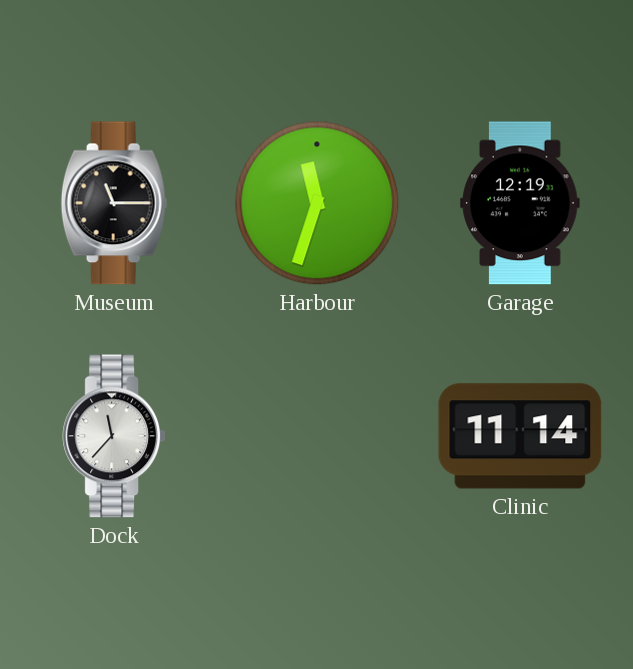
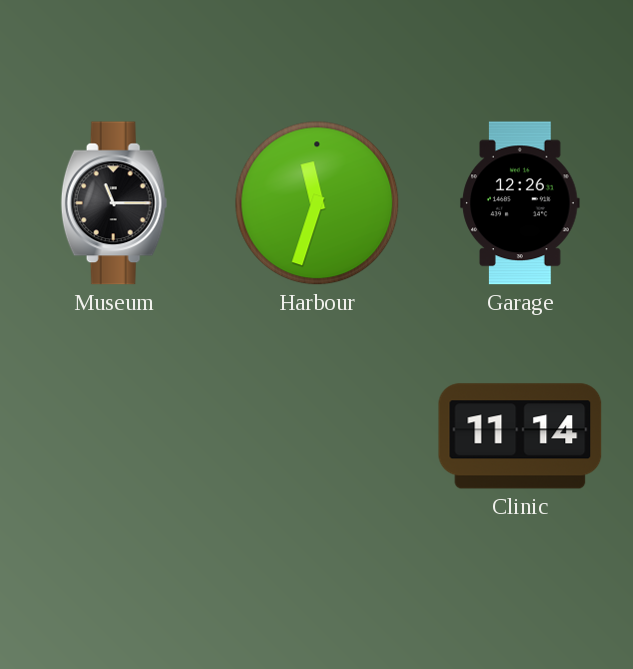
Garage: 12:19 -> 12:26 (520, 203)
Dock: 11:37 -> none (113, 436)
